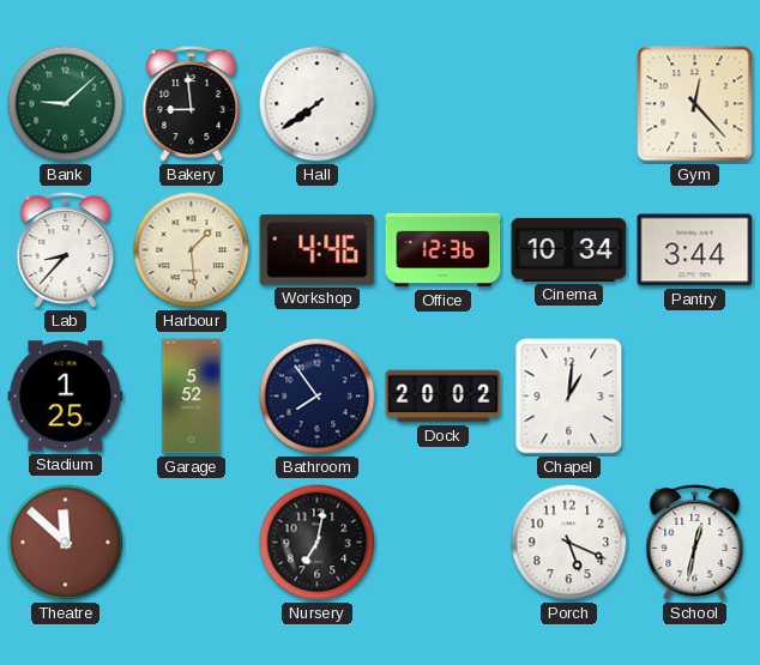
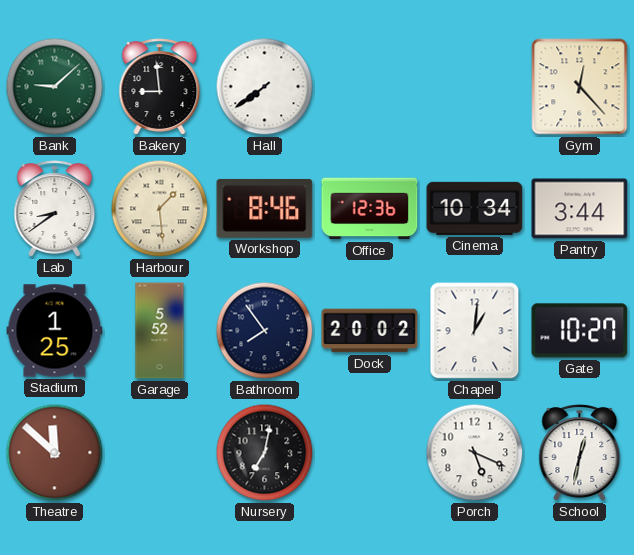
Lab: 8:37 -> 8:39 (55, 209)
Workshop: 4:46 -> 8:46 (265, 208)
Gate: none -> 10:27 (580, 331)
